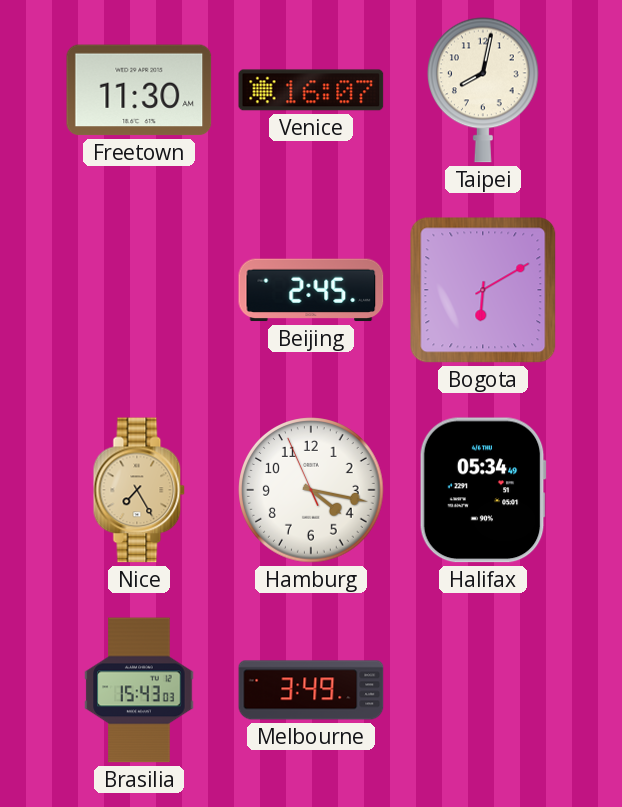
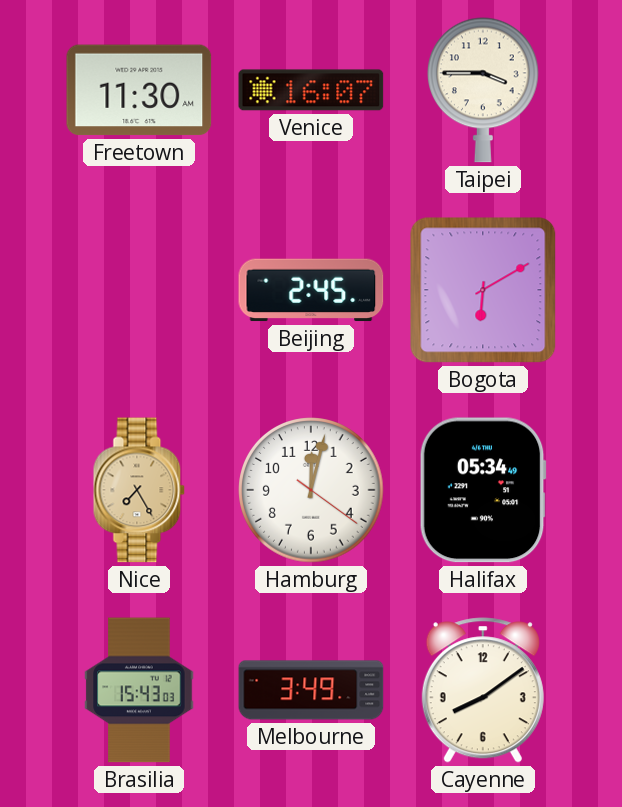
Taipei: 8:02 -> 3:45 (484, 90)
Hamburg: 4:16 -> 12:02 (311, 490)
Cayenne: none -> 8:09 (483, 690)
